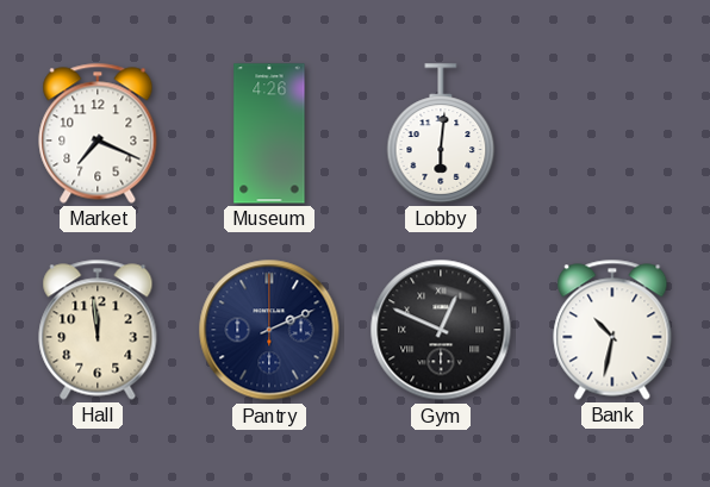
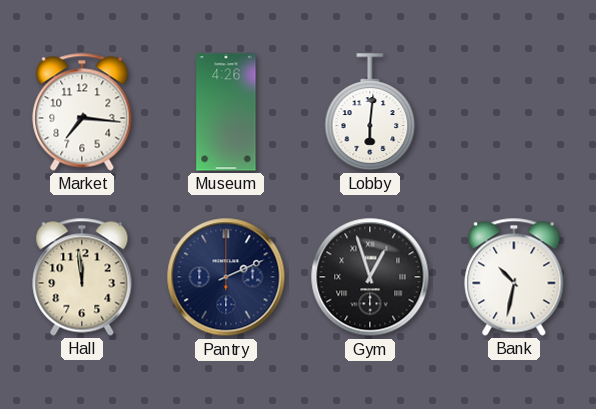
Market: 7:19 -> 7:16 (82, 112)
Gym: 12:49 -> 12:57 (370, 277)
